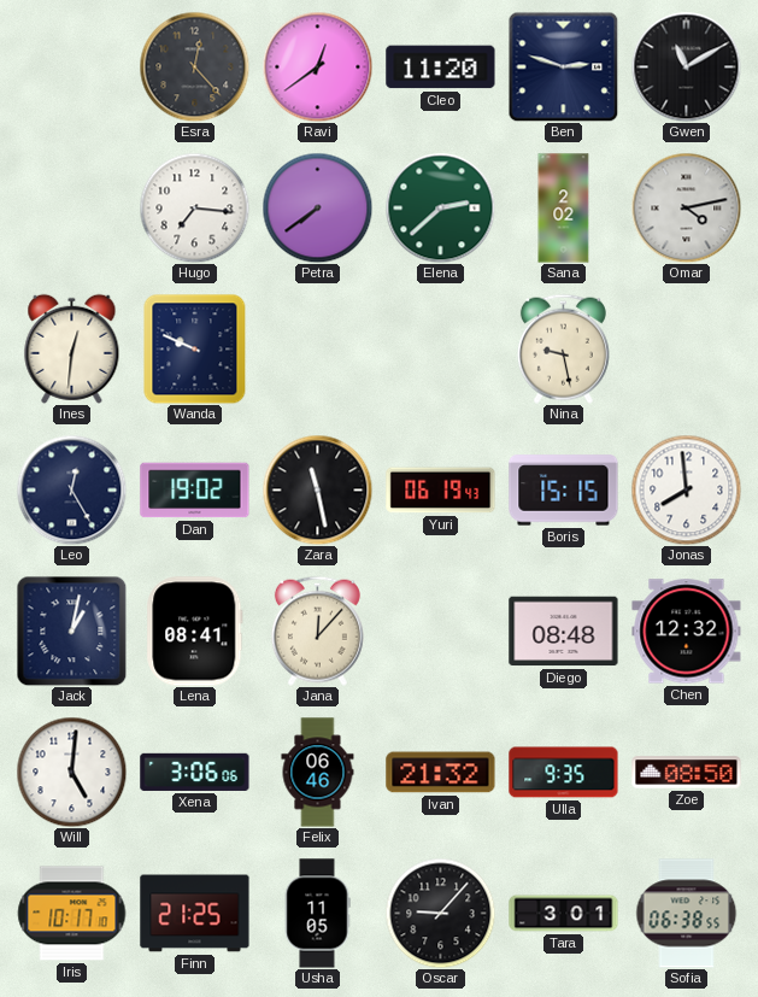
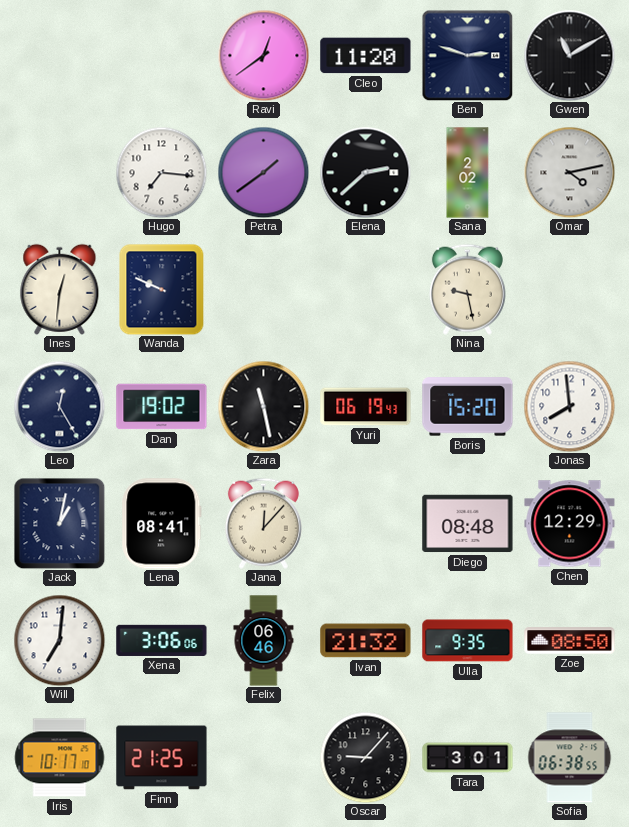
Esra: 12:23 -> none (194, 66)
Petra: 7:39 -> 1:39 (263, 172)
Elena dial: green -> black (365, 172)
Boris: 15:15 -> 15:20 (468, 407)
Chen: 12:32 -> 12:29 (570, 524)
Will: 5:01 -> 7:01 (59, 640)
Usha: 11:05 -> none (317, 914)
